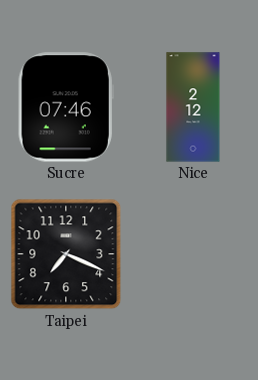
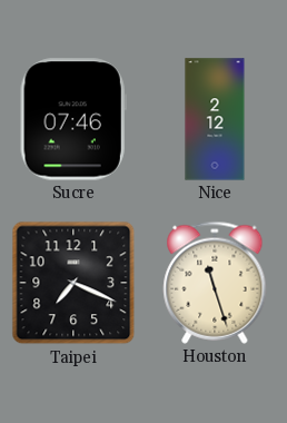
Houston: none -> 11:27 (215, 283)
